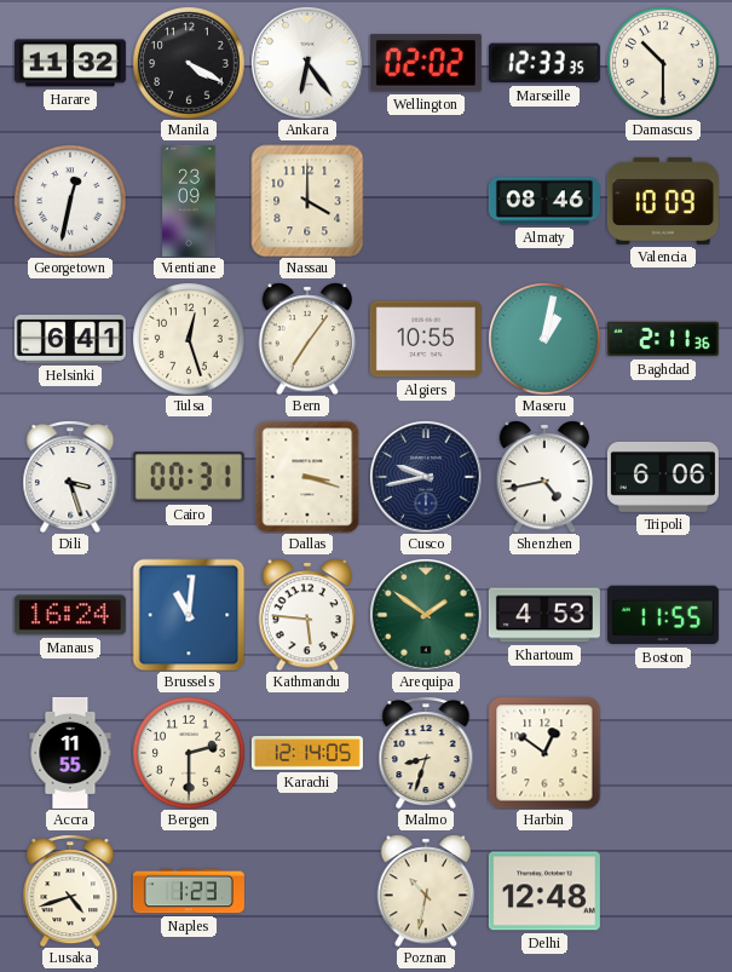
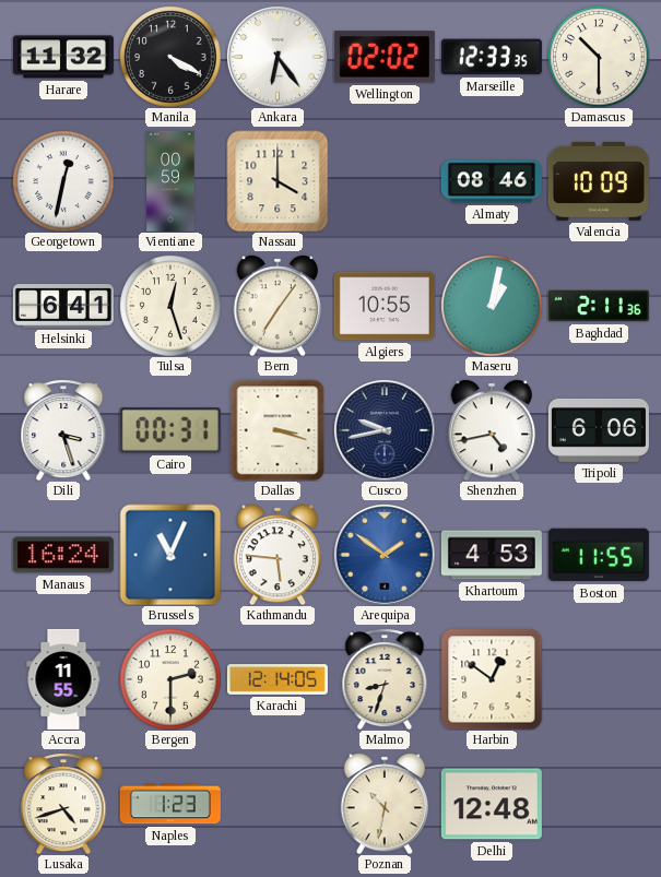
Vientiane: 23:09 -> 00:59 (170, 181)
Brussels: 11:01 -> 11:04 (170, 555)
Arequipa dial: green -> blue (385, 555)
